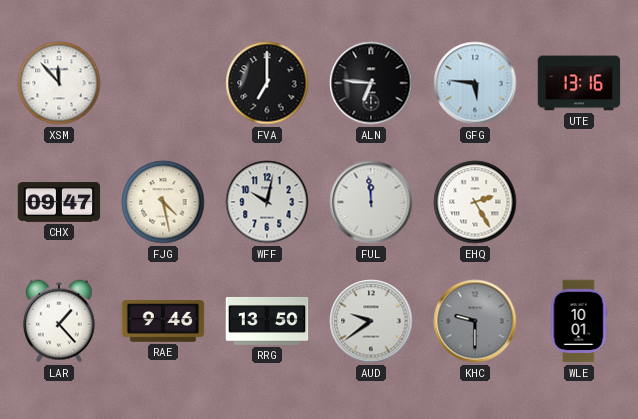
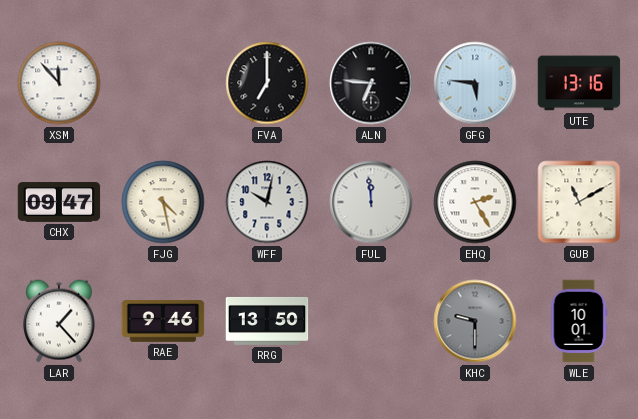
GUB: none -> 11:10 (579, 202)
AUD: 9:39 -> none (371, 321)
